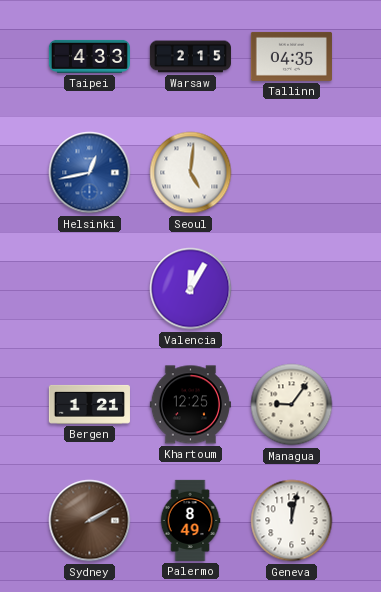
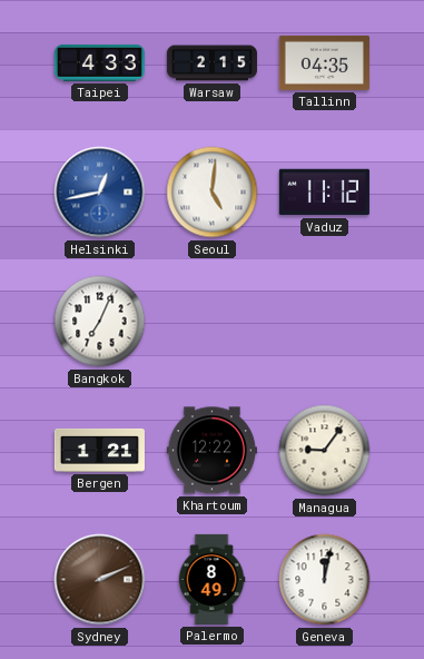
Vaduz: none -> 11:12 (324, 193)
Bangkok: none -> 7:04 (100, 322)
Valencia: 12:05 -> none (191, 289)
Khartoum: 12:25 -> 12:22 (211, 451)
Sydney: 2:10 -> 2:11 (100, 580)
